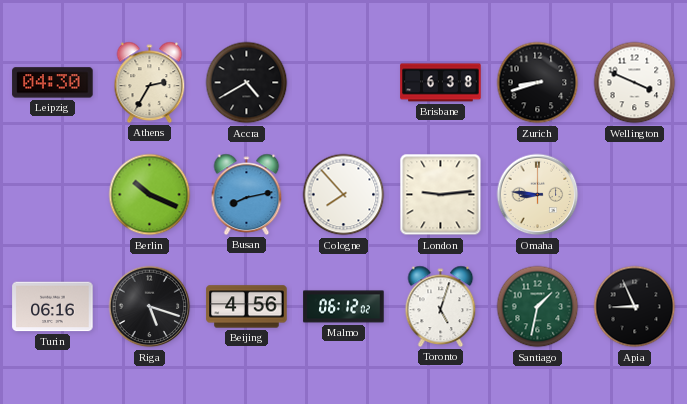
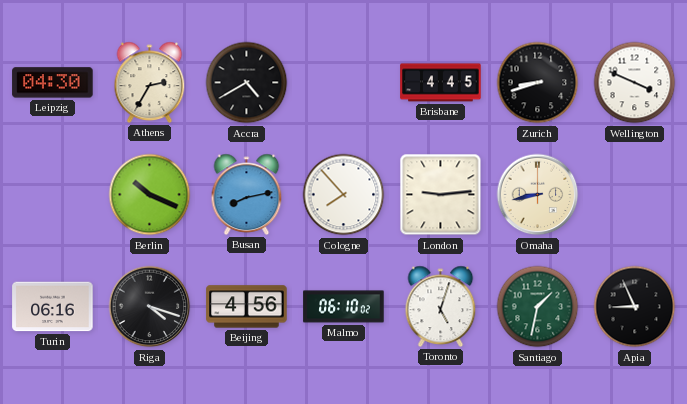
Brisbane: 6:38 -> 4:45 (441, 83)
Omaha: 8:46 -> 8:43 (538, 195)
Riga: 5:18 -> 4:18 (150, 307)
Malmo: 06:12 -> 06:10 (344, 307)
